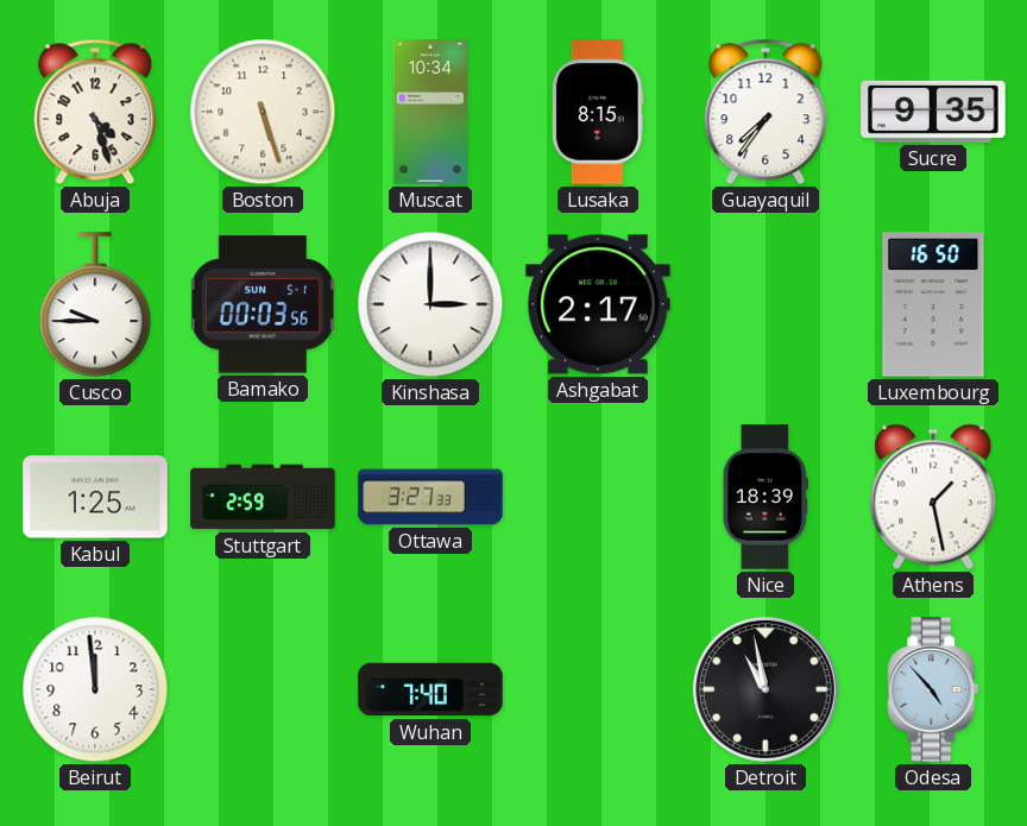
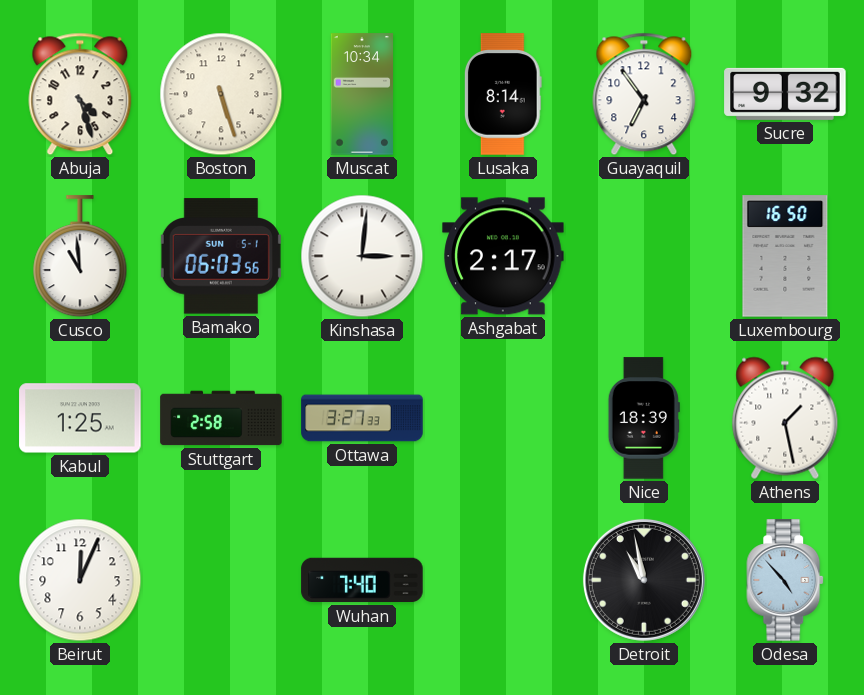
Lusaka: 8:15 -> 8:14 (503, 94)
Guayaquil: 7:36 -> 6:54 (644, 94)
Sucre: 9:35 -> 9:32 (785, 94)
Cusco: 9:45 -> 10:59 (80, 257)
Bamako: 00:03 -> 06:03 (221, 256)
Kinshasa: 3:00 -> 3:01 (362, 256)
Stuttgart: 2:59 -> 2:58 (221, 418)
Beirut: 11:59 -> 12:04 (80, 580)
